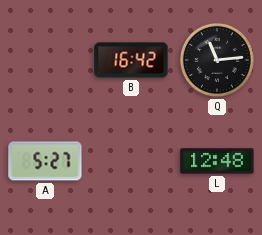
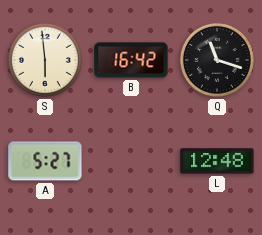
S: none -> 5:59 (45, 60)
Q: 11:14 -> 11:18 (217, 60)
